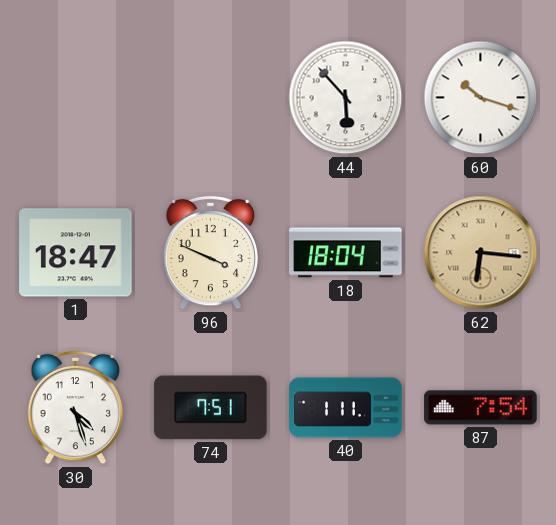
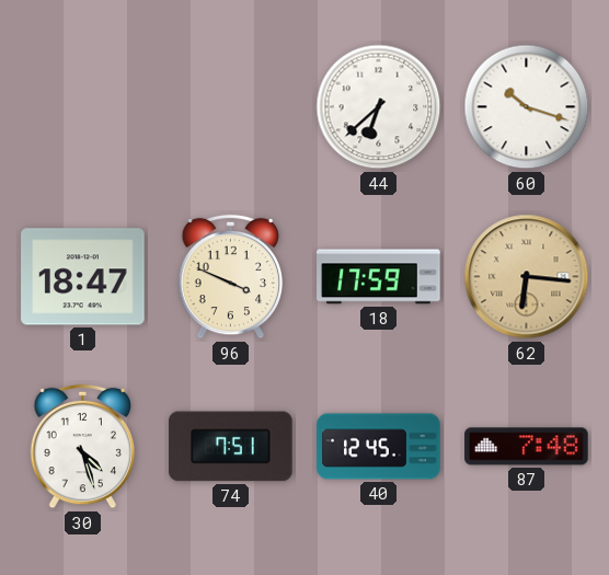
44: 5:53 -> 6:38 (379, 107)
18: 18:04 -> 17:59 (379, 277)
40: 1:11 -> 12:45 (379, 447)
87: 7:54 -> 7:48 (527, 447)
